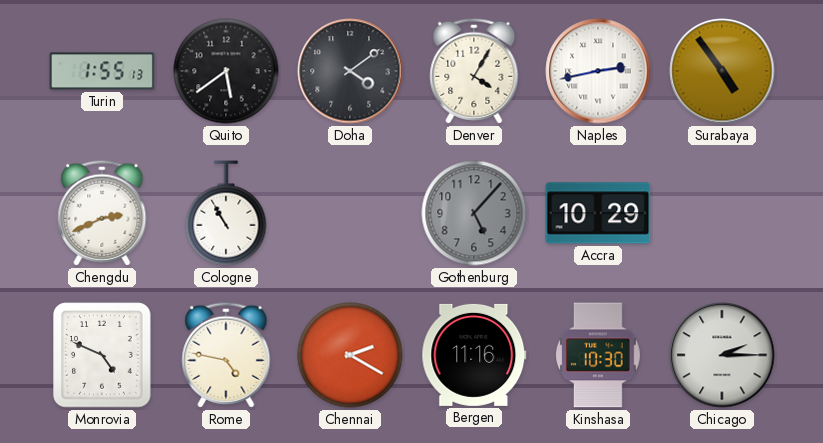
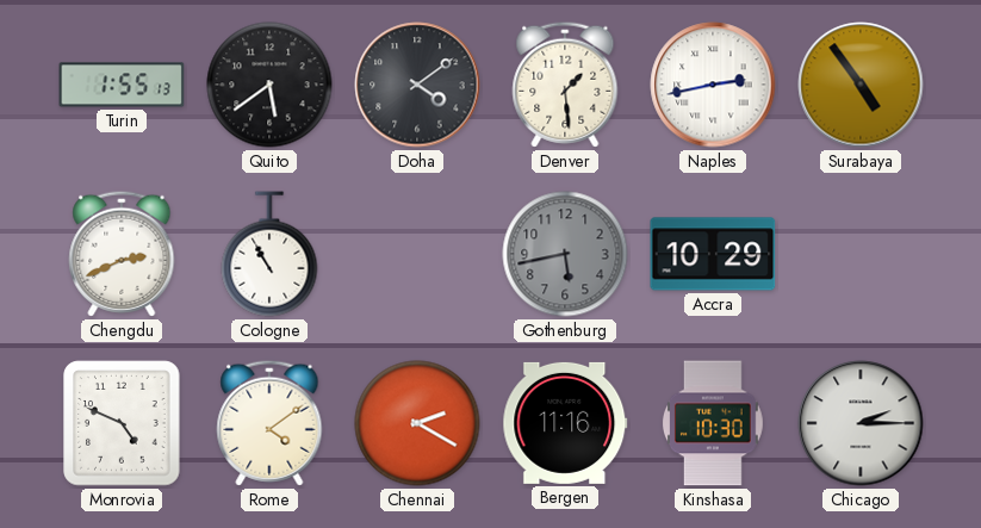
Denver: 4:05 -> 1:29 (565, 85)
Gothenburg: 5:07 -> 5:43 (565, 254)
Rome: 4:47 -> 4:09 (269, 423)
